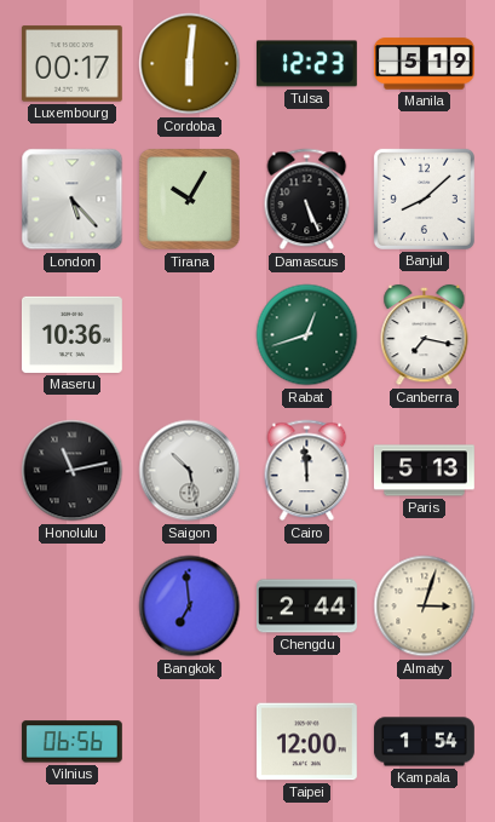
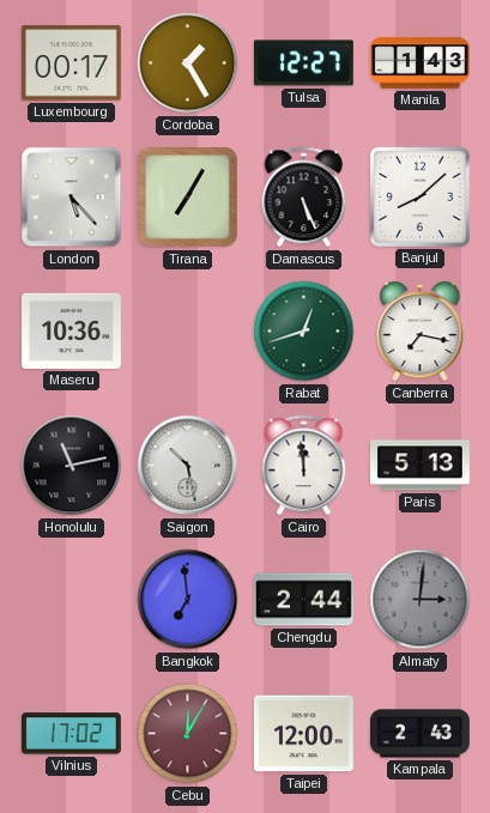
Cordoba: 6:01 -> 1:25 (188, 63)
Tulsa: 12:23 -> 12:27 (303, 63)
Manila: 5:19 -> 1:43 (419, 63)
Tirana: 10:05 -> 7:05 (187, 196)
Almaty: 3:03 -> 3:01 (421, 600)
Almaty dial: cream -> grey (421, 600)
Vilnius: 06:56 -> 17:02 (71, 734)
Cebu: none -> 12:05 (188, 734)
Kampala: 1:54 -> 2:43 (421, 734)
